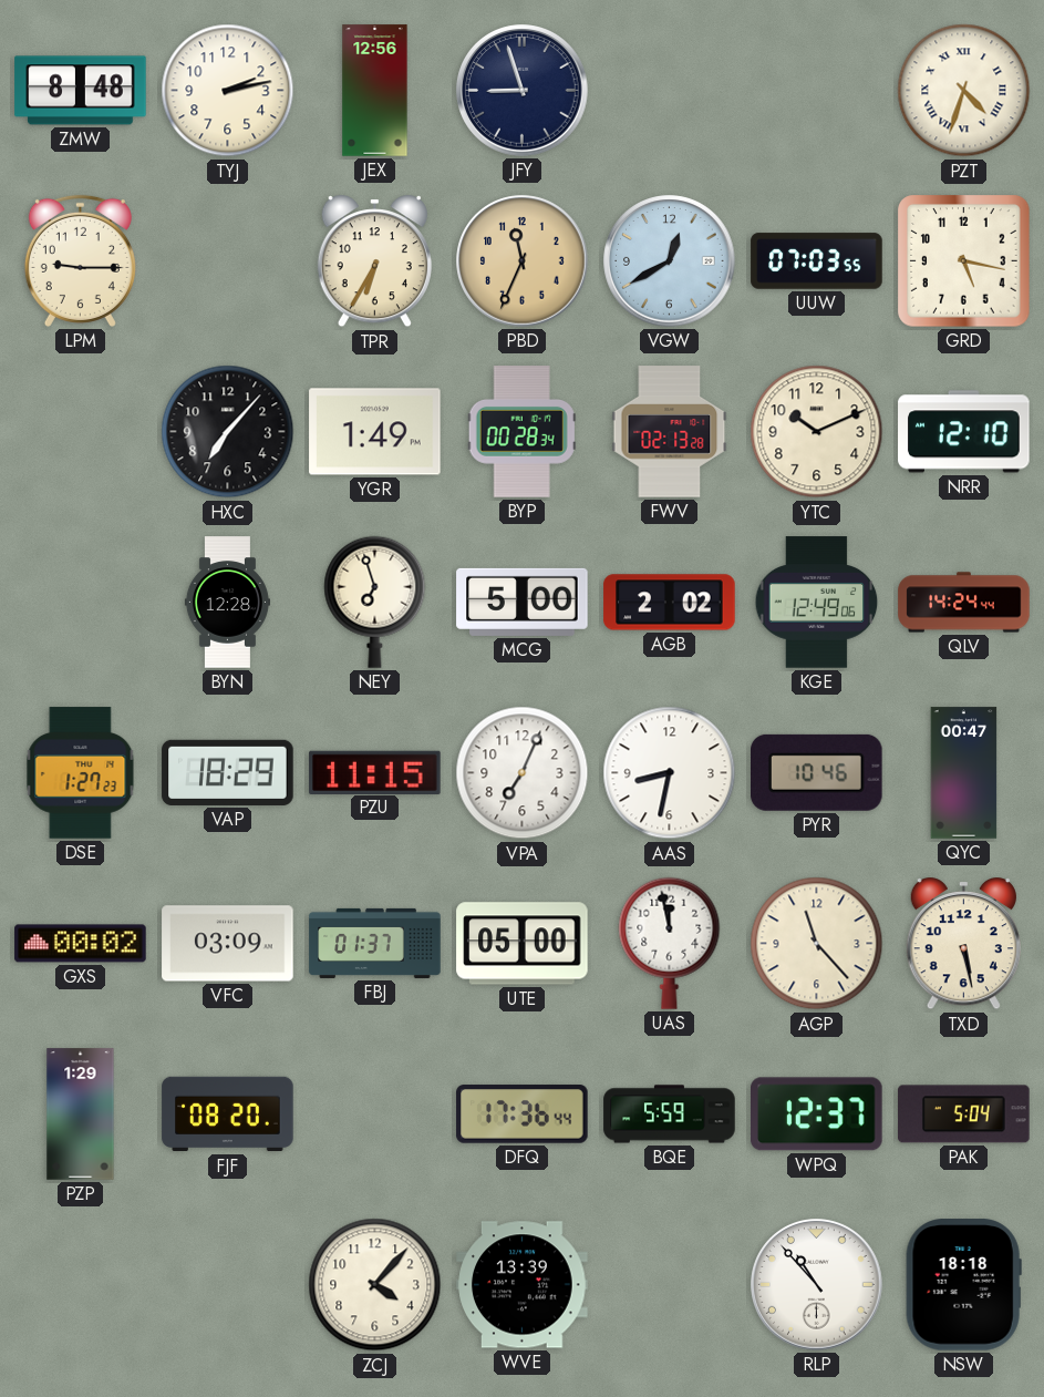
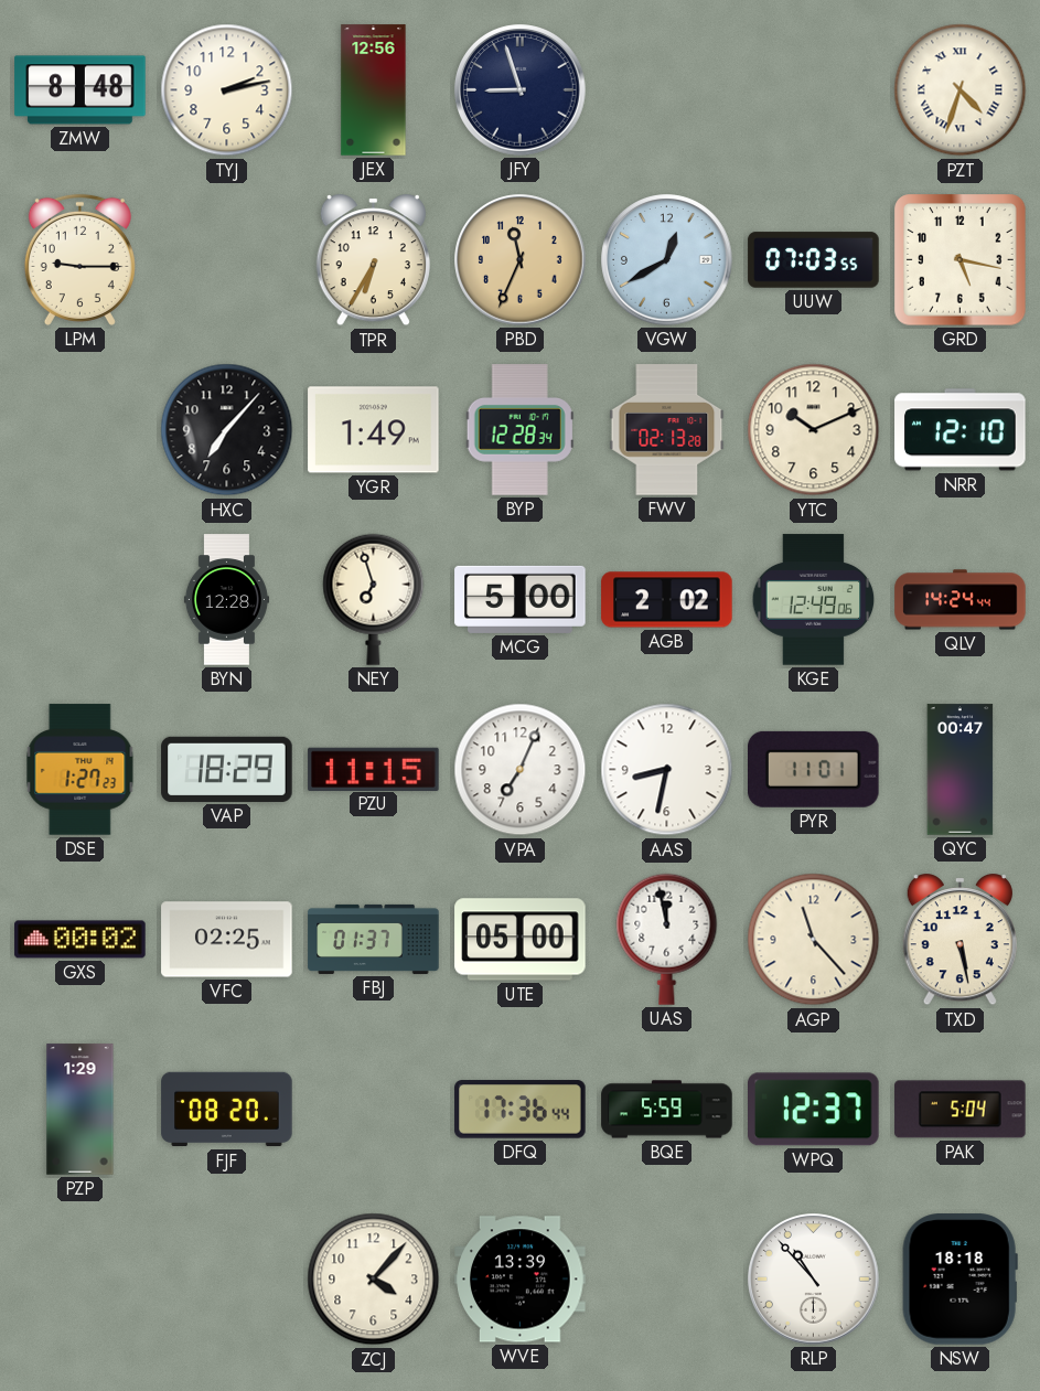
BYP: 00:28 -> 12:28 (519, 430)
PYR: 10:46 -> 11:01 (814, 769)
VFC: 03:09 -> 02:25 (227, 940)
